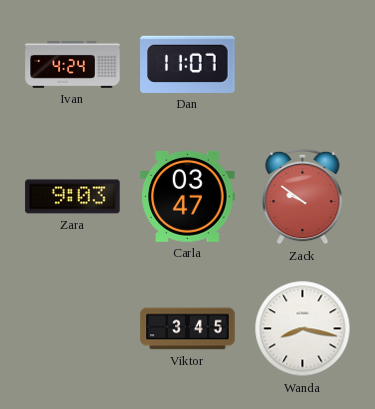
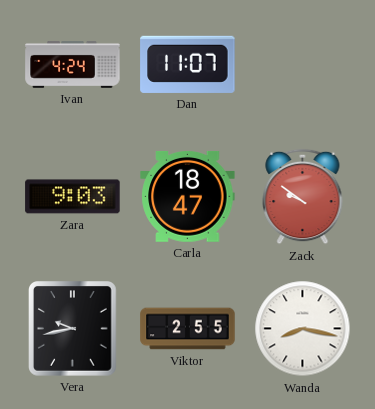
Carla: 03:47 -> 18:47 (188, 196)
Vera: none -> 9:43 (73, 329)
Viktor: 3:45 -> 2:55 (188, 329)
